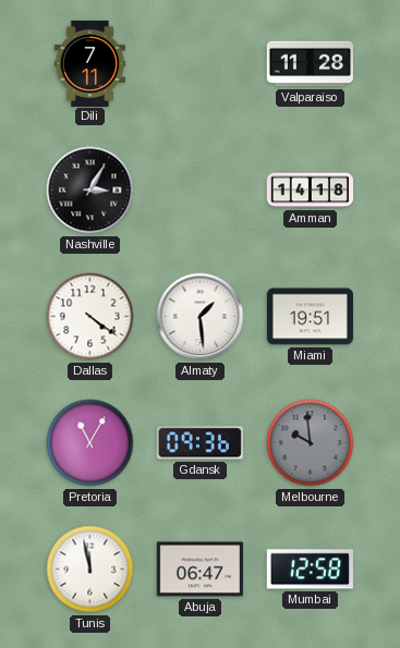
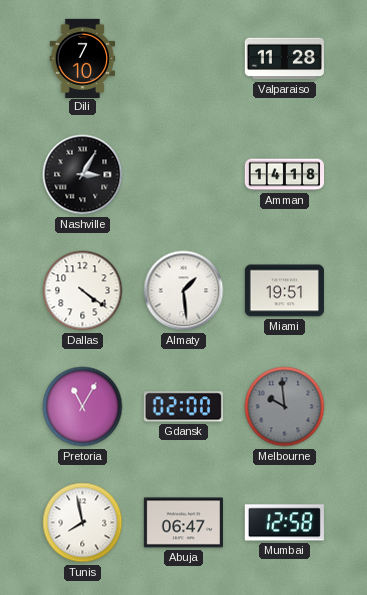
Dili: 7:11 -> 7:10 (83, 58)
Gdansk: 09:36 -> 02:00 (183, 407)
Tunis: 11:58 -> 7:58 (83, 523)
